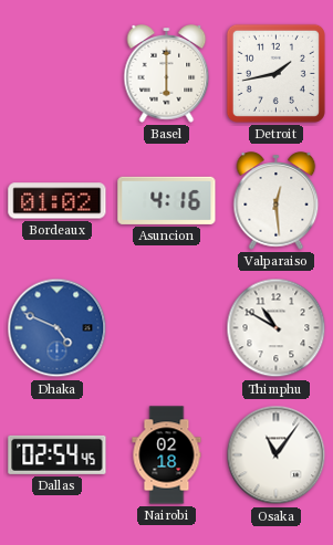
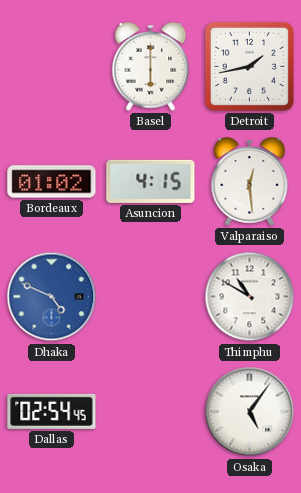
Asuncion: 4:16 -> 4:15 (151, 181)
Nairobi: 02:18 -> none (167, 455)
Osaka: 11:06 -> 5:06 (250, 412)
